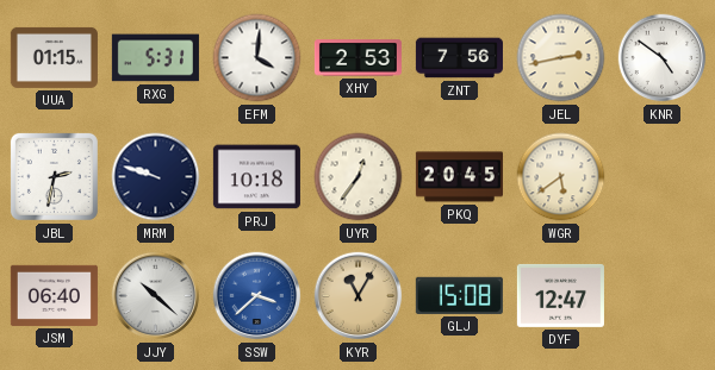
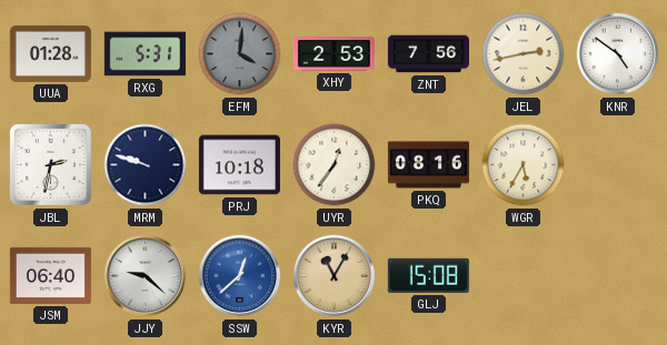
UUA: 01:15 -> 01:28 (50, 53)
EFM dial: white -> grey (240, 54)
PKQ: 20:45 -> 08:16 (428, 165)
WGR: 5:39 -> 5:35 (524, 165)
JJY: 10:22 -> 9:22 (146, 276)
SSW: 3:38 -> 12:38 (240, 276)
DYF: 12:47 -> none (560, 295)
